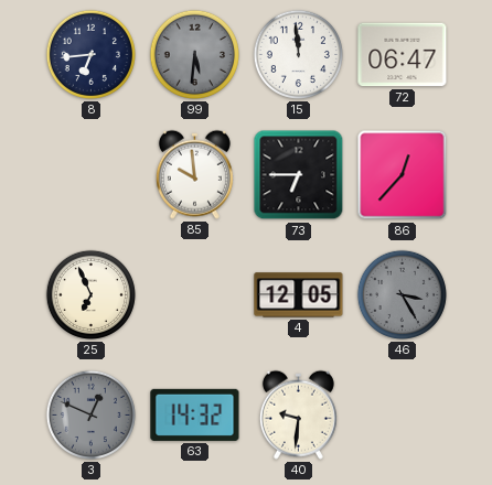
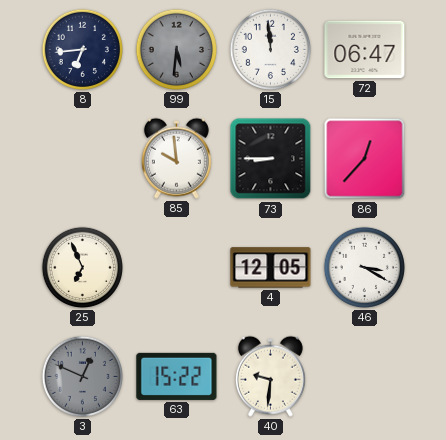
73: 6:45 -> 8:45 (271, 159)
46: 3:25 -> 3:20 (364, 267)
46 dial: grey -> white (364, 267)
63: 14:32 -> 15:22 (177, 376)
